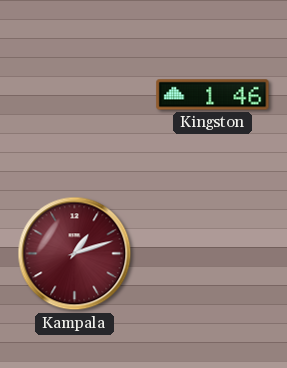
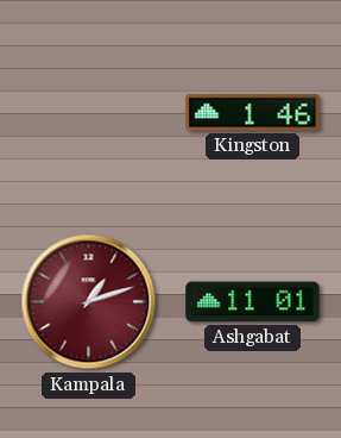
Ashgabat: none -> 11:01 (253, 302)
